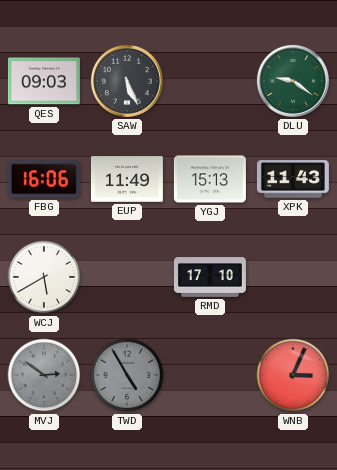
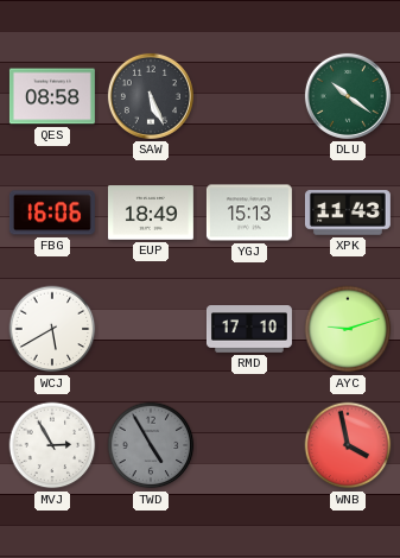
QES: 09:03 -> 08:58 (52, 96)
DLU: 9:21 -> 10:21 (348, 96)
EUP: 11:49 -> 18:49 (151, 213)
AYC: none -> 9:12 (348, 329)
MVJ: 2:51 -> 2:55 (52, 445)
MVJ dial: grey -> white (52, 445)
WNB: 3:04 -> 3:58 (348, 445)
